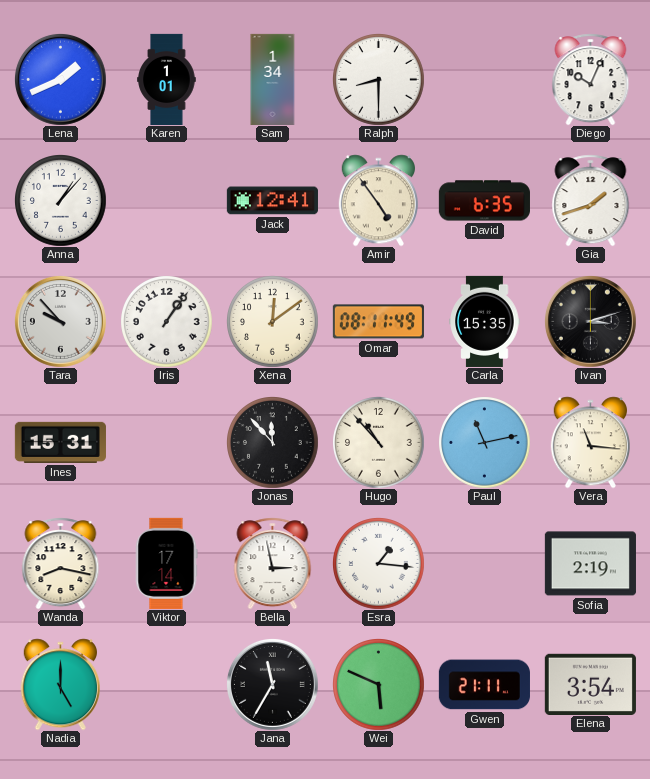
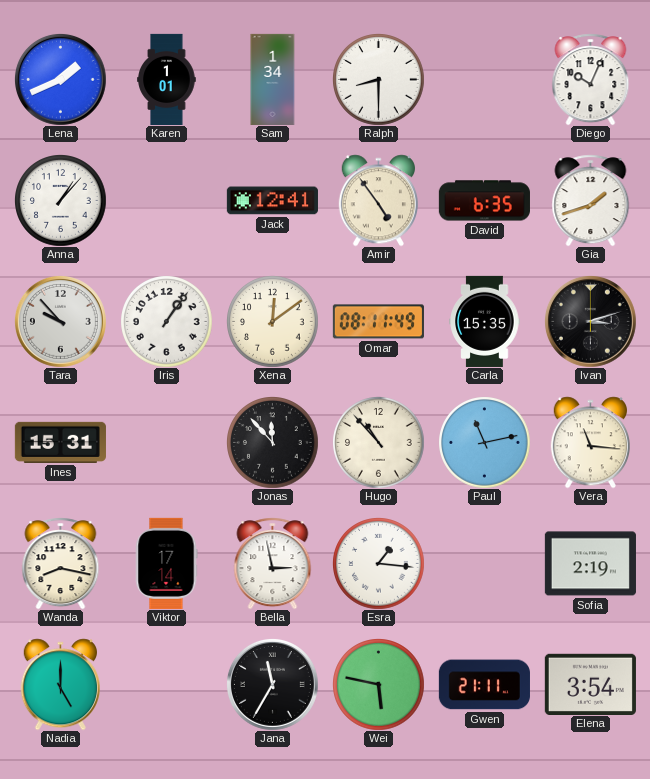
Wei: 5:49 -> 5:47 (379, 685)
